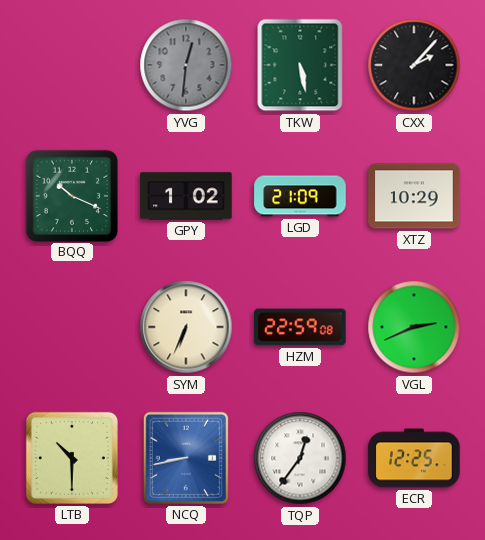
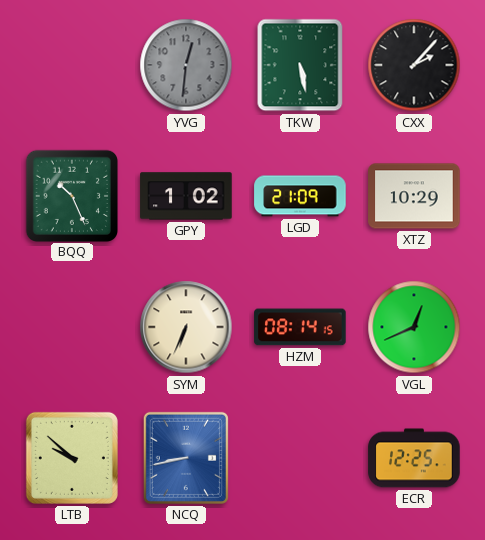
BQQ: 10:19 -> 10:26 (71, 195)
HZM: 22:59 -> 08:14 (300, 327)
VGL: 2:41 -> 12:41 (414, 327)
LTB: 10:30 -> 9:52 (72, 458)
TQP: 12:36 -> none (300, 458)
